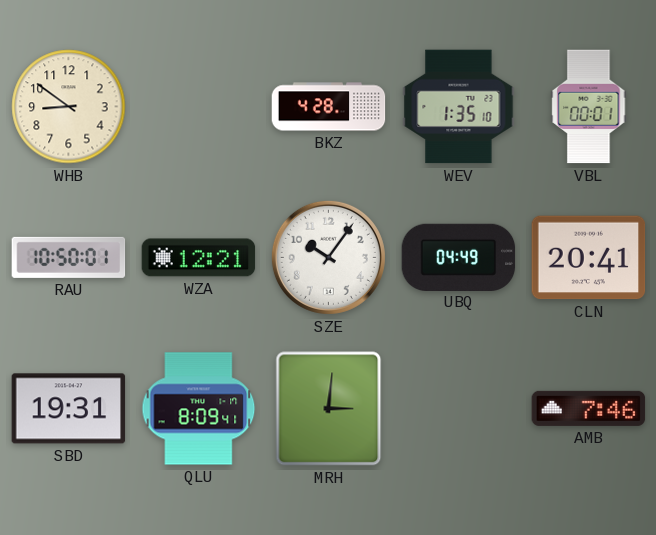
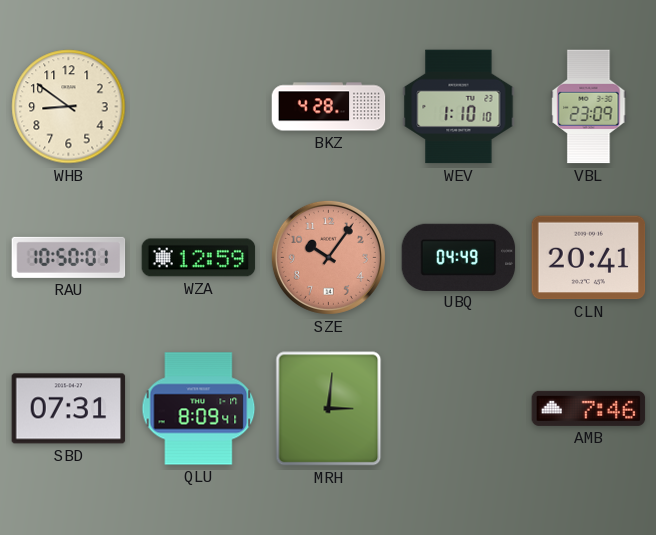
WEV: 1:35 -> 1:10 (459, 107)
VBL: 00:01 -> 23:09 (589, 107)
WZA: 12:21 -> 12:59 (199, 258)
SZE dial: white -> salmon (328, 257)
SBD: 19:31 -> 07:31 (69, 409)
